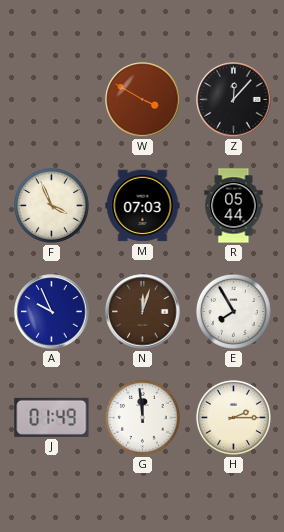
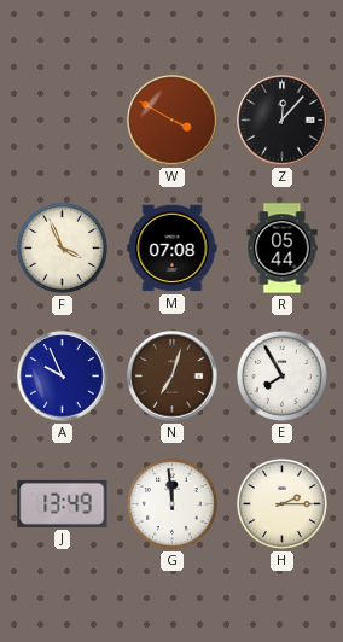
M: 07:03 -> 07:08 (173, 249)
N: 12:03 -> 7:03 (173, 377)
J: 01:49 -> 13:49 (63, 503)
